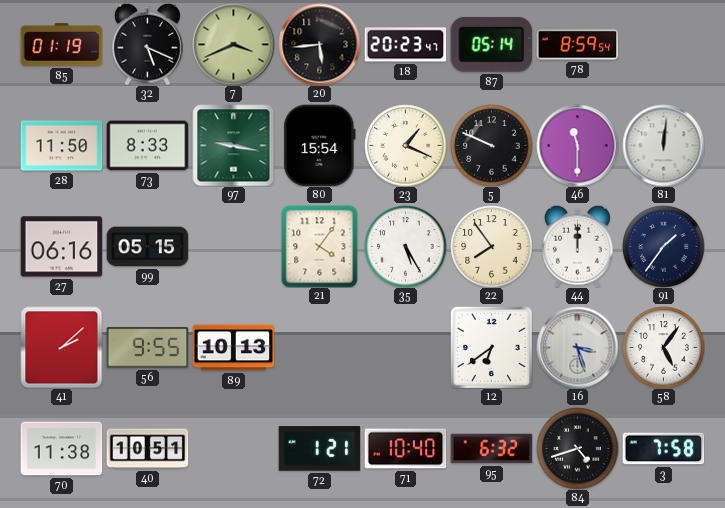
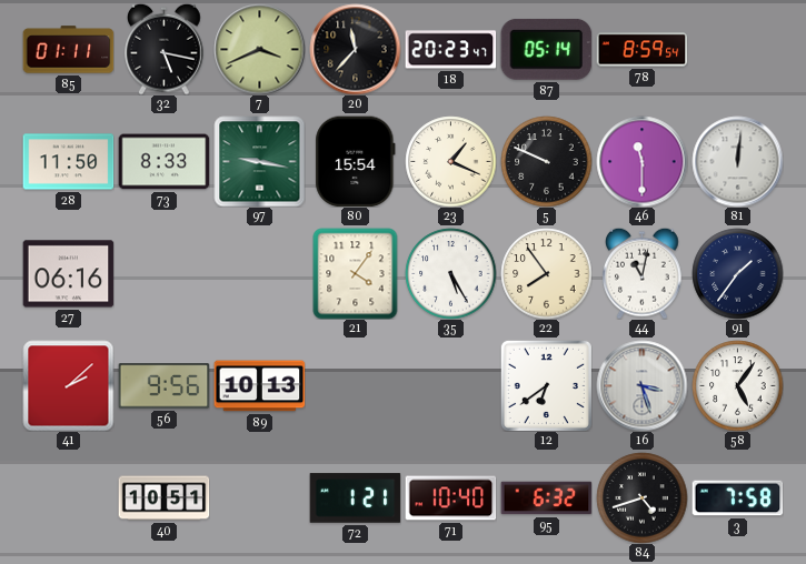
85: 01:19 -> 01:11 (68, 50)
32: 5:19 -> 5:17 (165, 49)
20: 5:44 -> 11:37 (355, 49)
99: 05:15 -> none (147, 247)
44: 12:00 -> 11:02 (643, 273)
56: 9:55 -> 9:56 (163, 386)
70: 11:38 -> none (61, 449)
